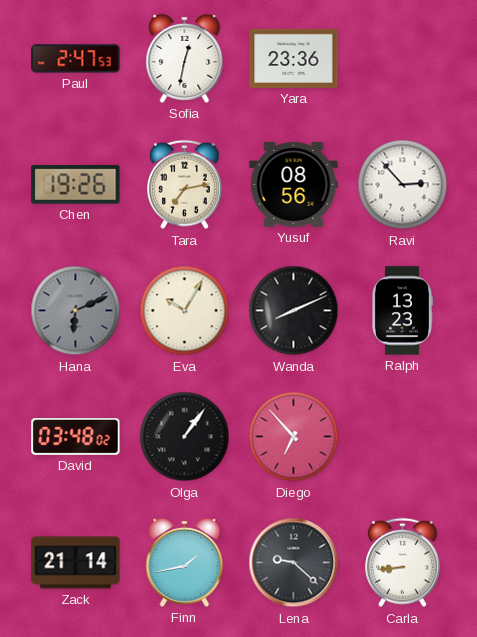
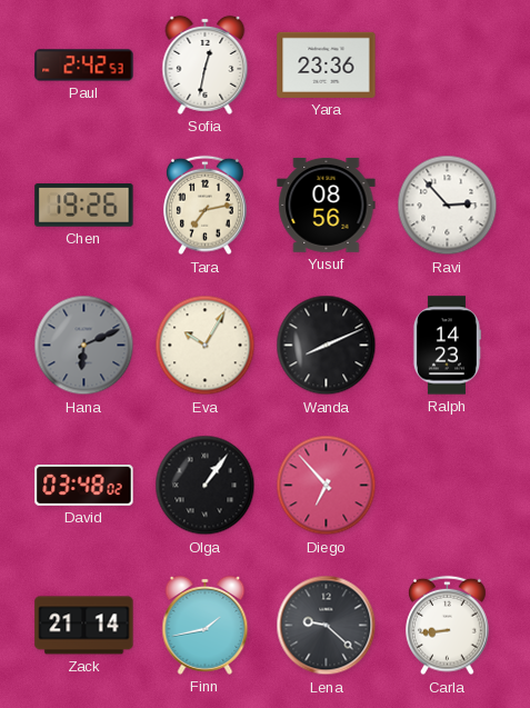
Paul: 2:47 -> 2:42 (84, 66)
Ralph: 13:23 -> 14:23 (447, 346)
